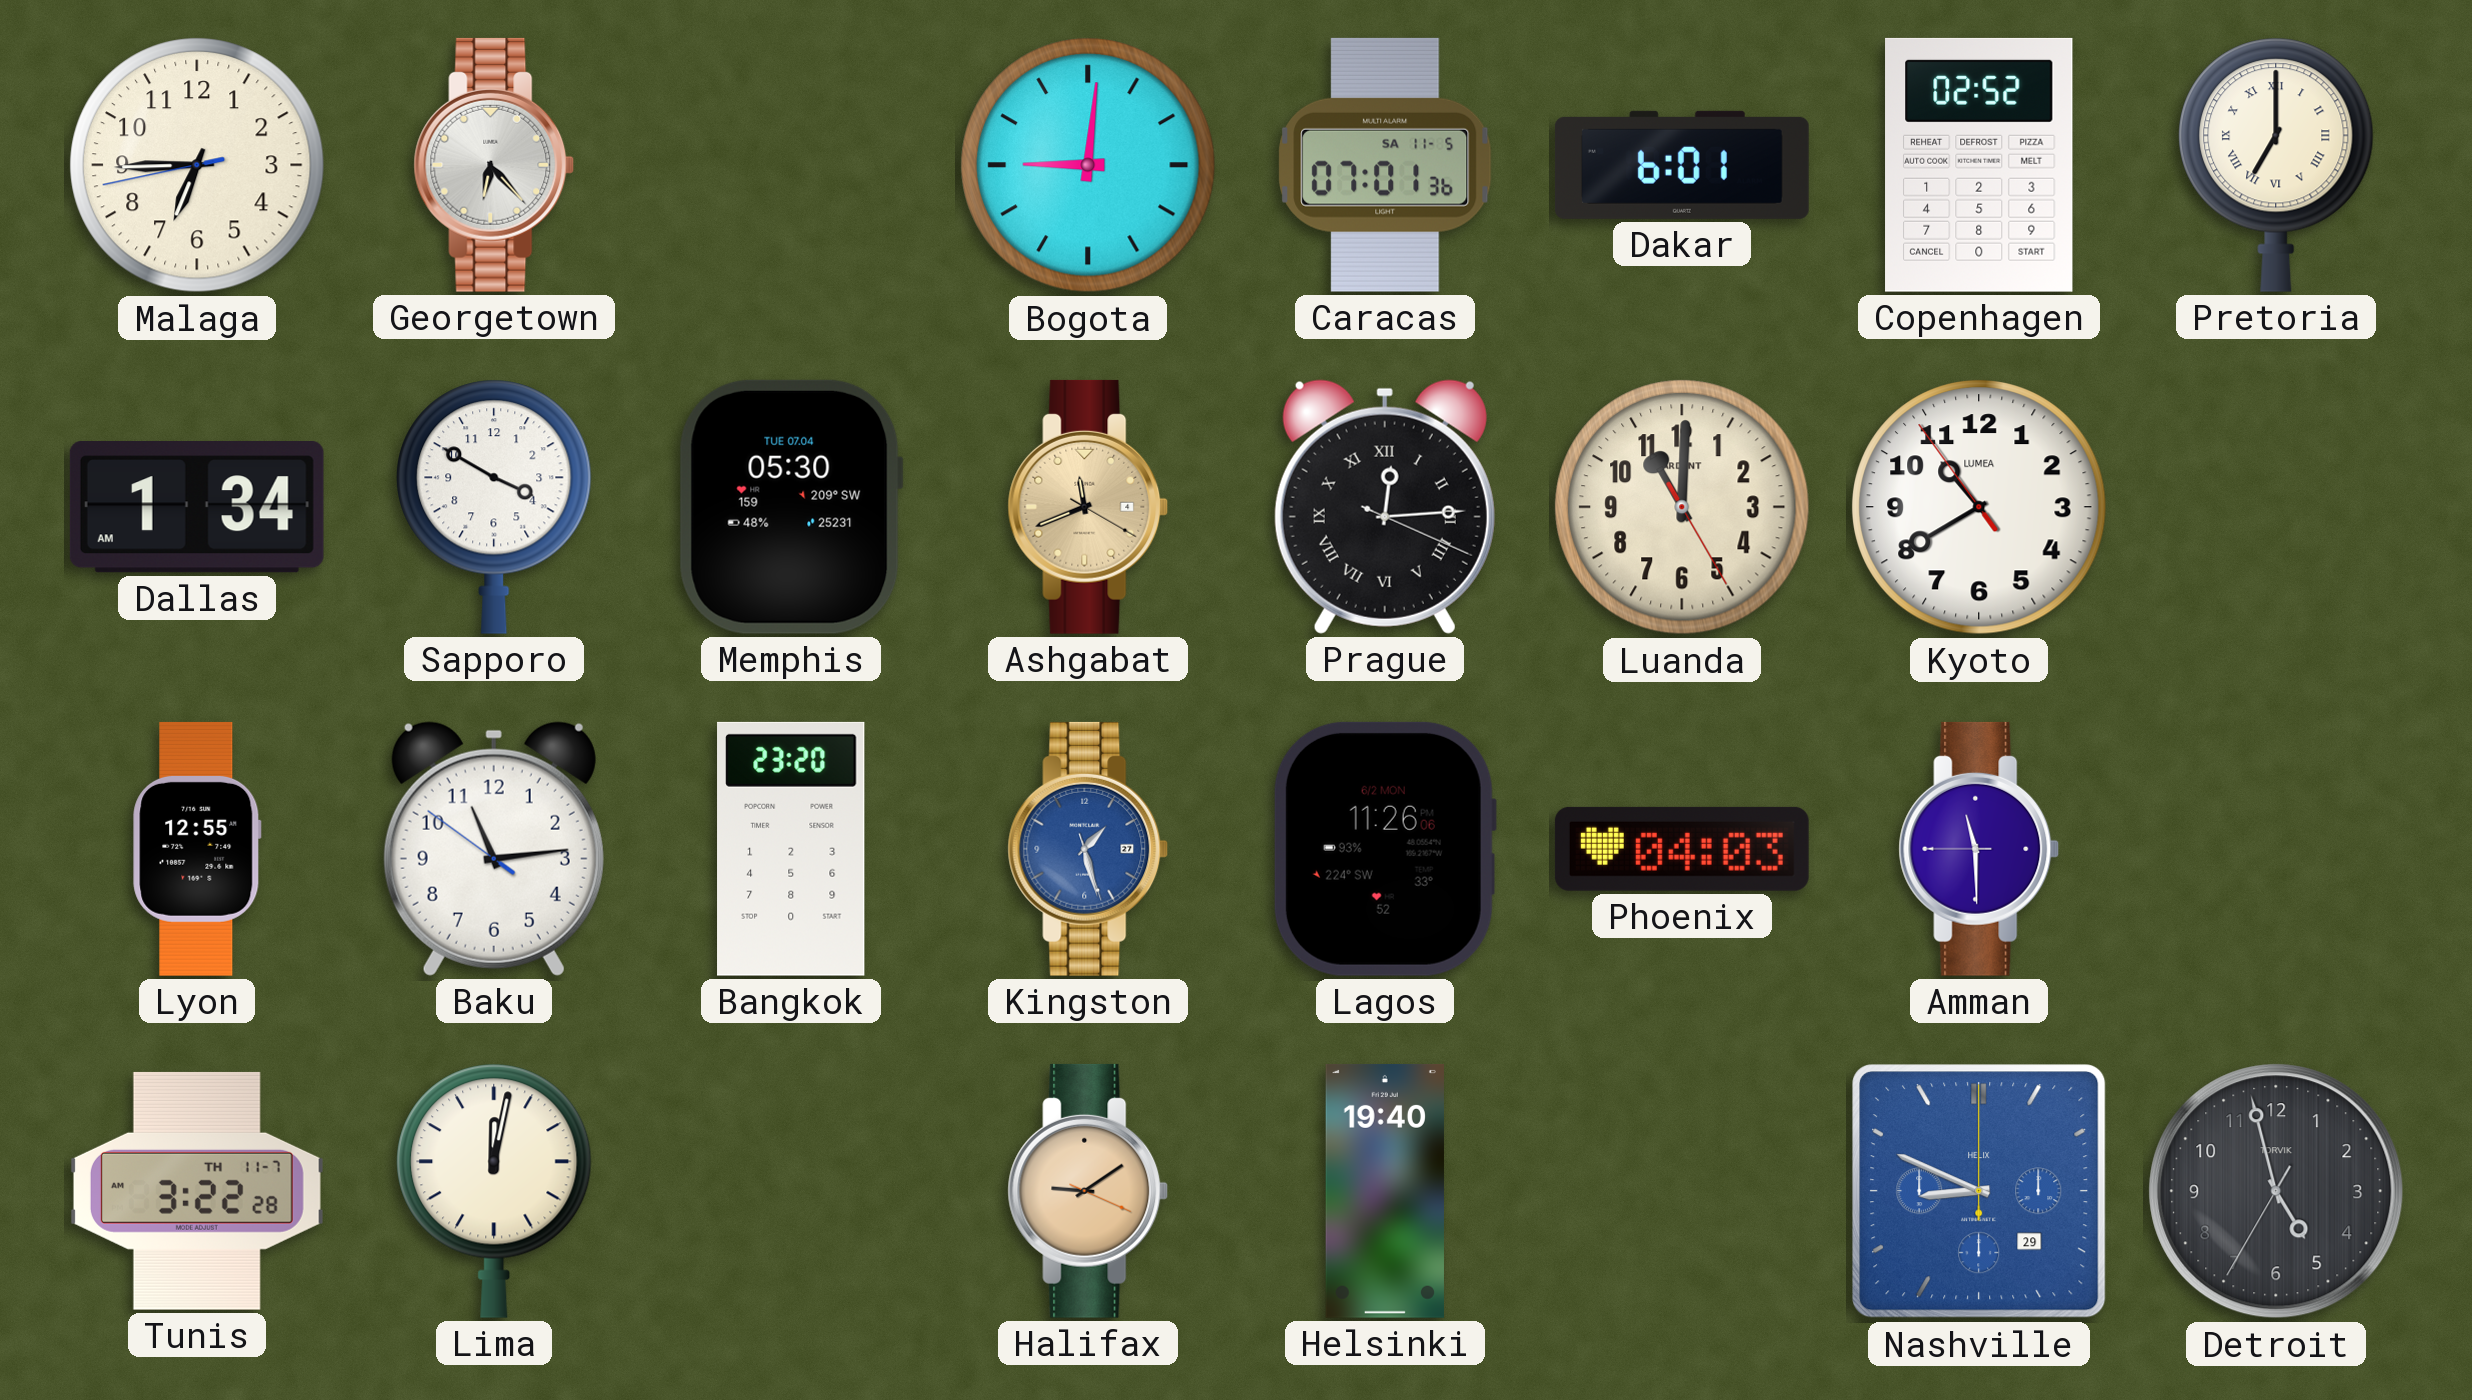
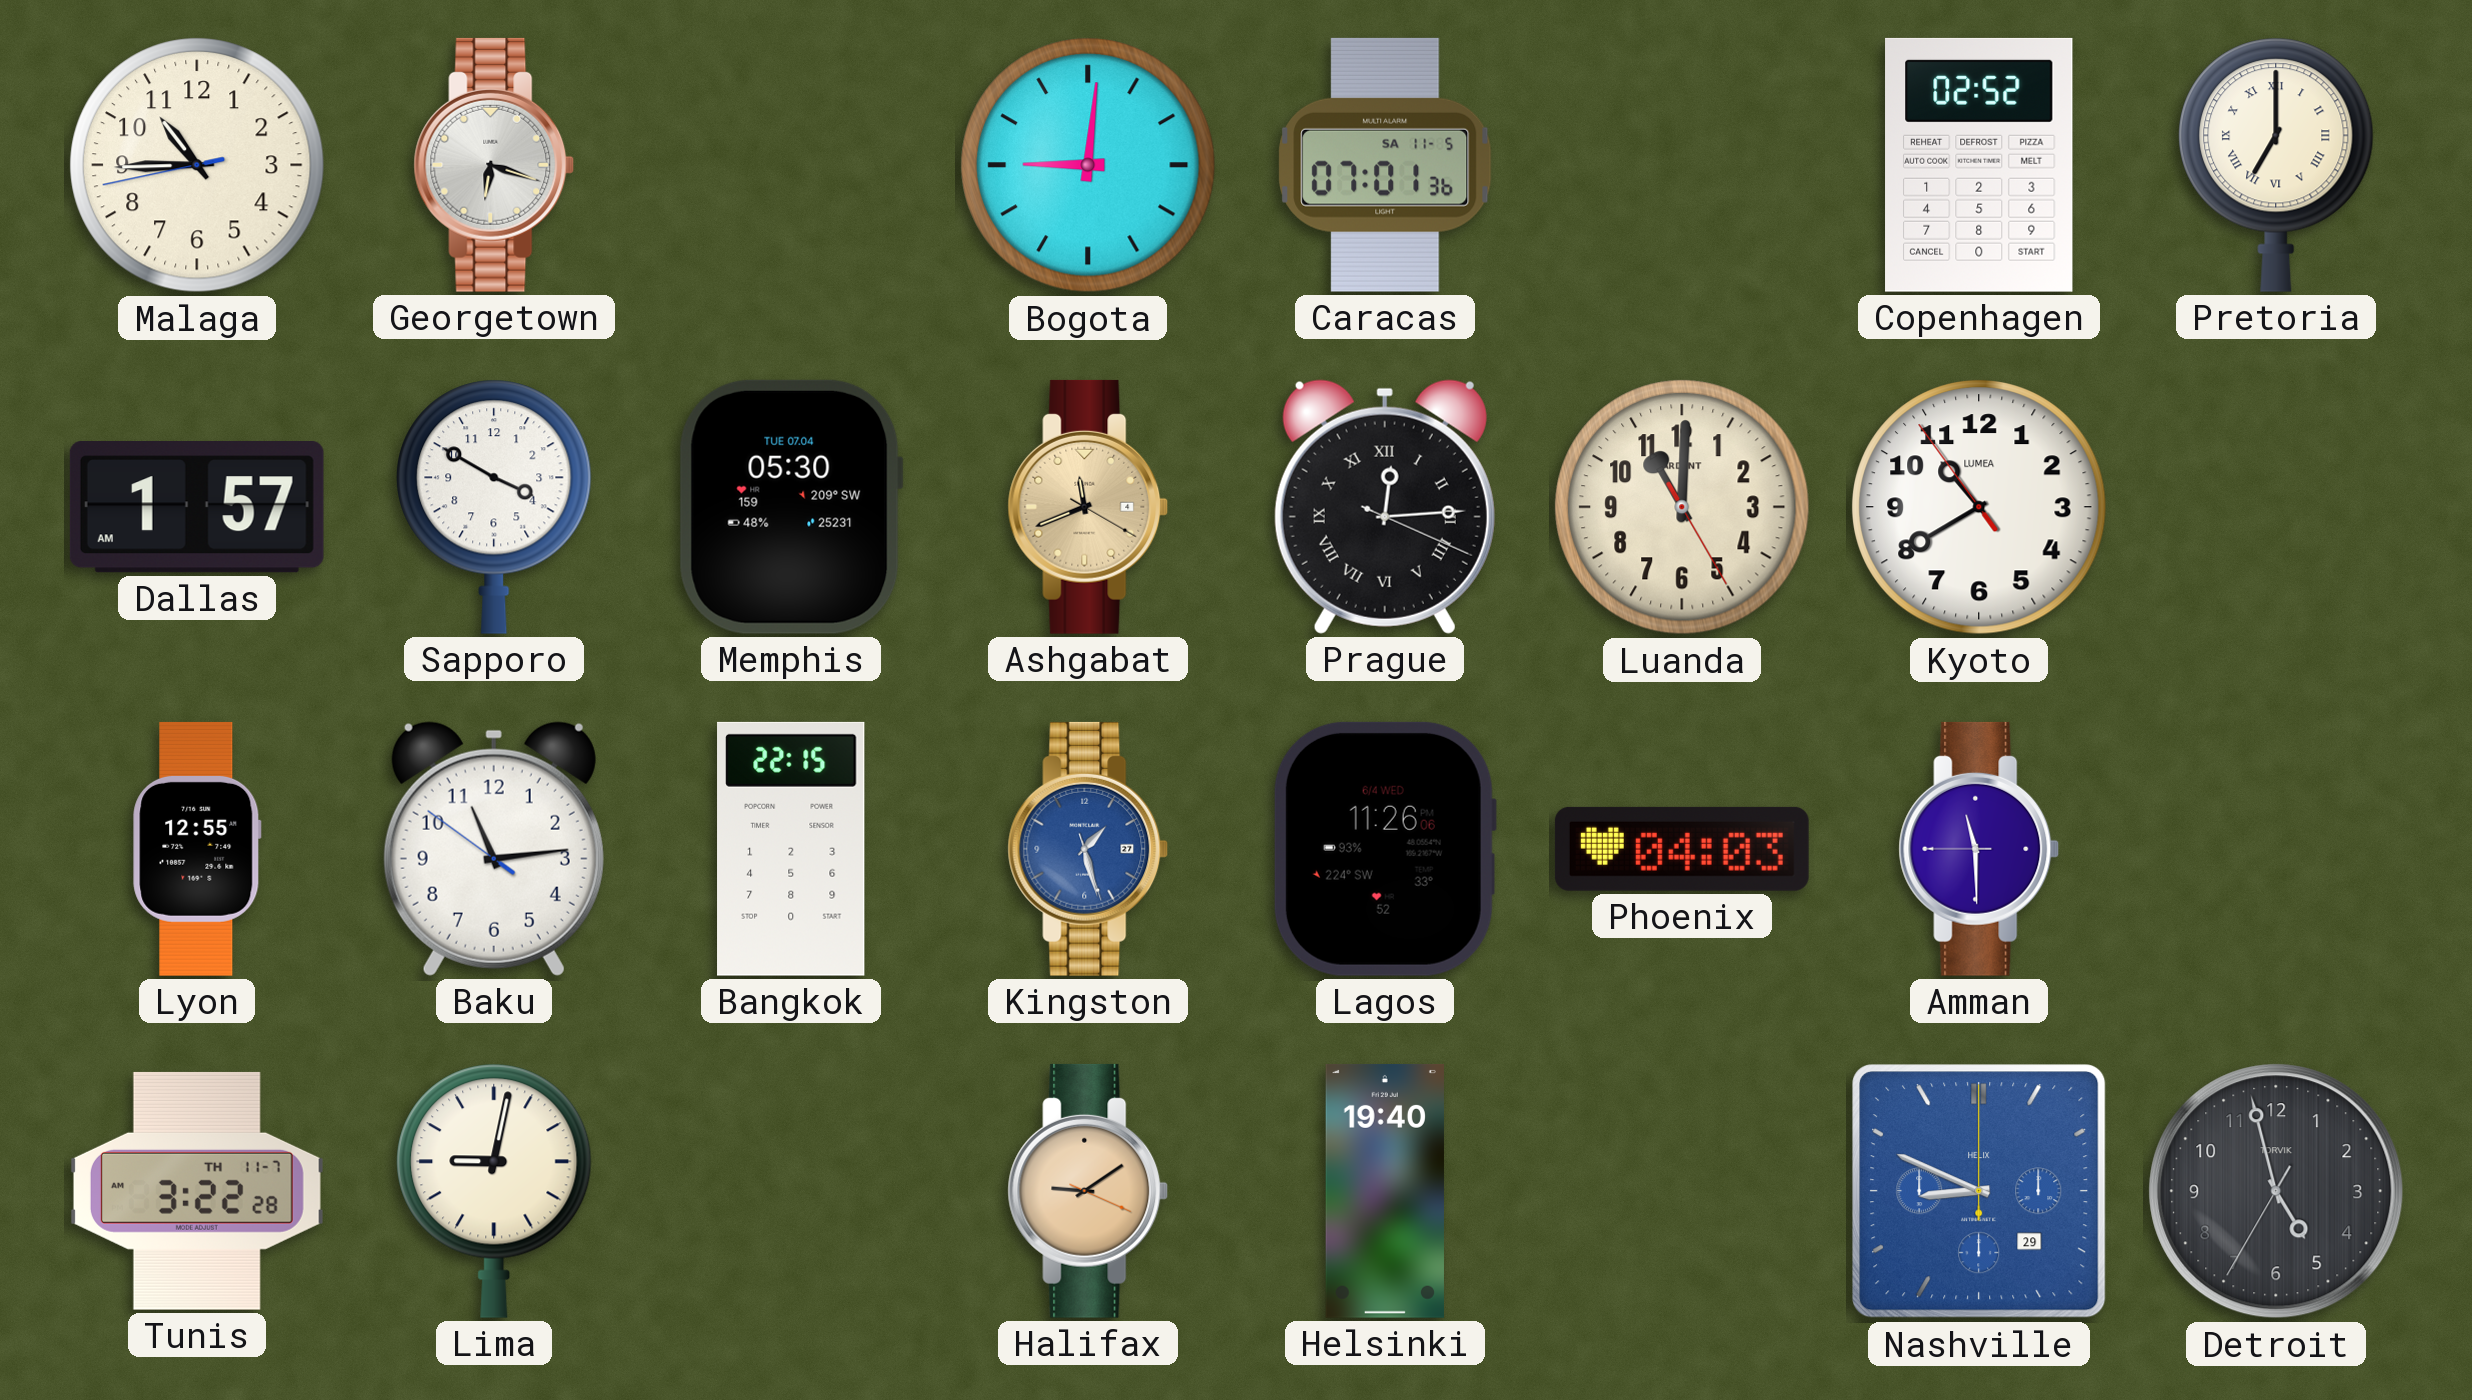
Malaga: 6:44 -> 10:44 (198, 166)
Georgetown: 6:23 -> 6:18 (494, 165)
Dakar: 6:01 -> none (1682, 165)
Dallas: 1:34 -> 1:57 (197, 508)
Bangkok: 23:20 -> 22:15 (791, 849)
Lagos date: 6/2 MON -> 6/4 WED (1385, 849)
Lima: 12:02 -> 9:02 (494, 1191)
